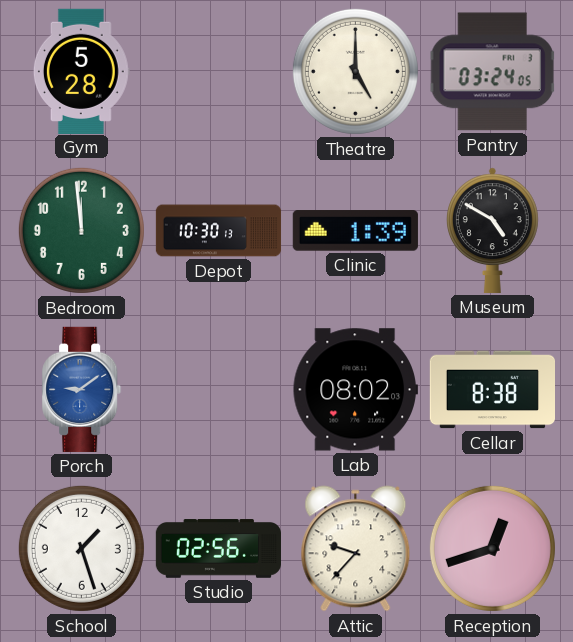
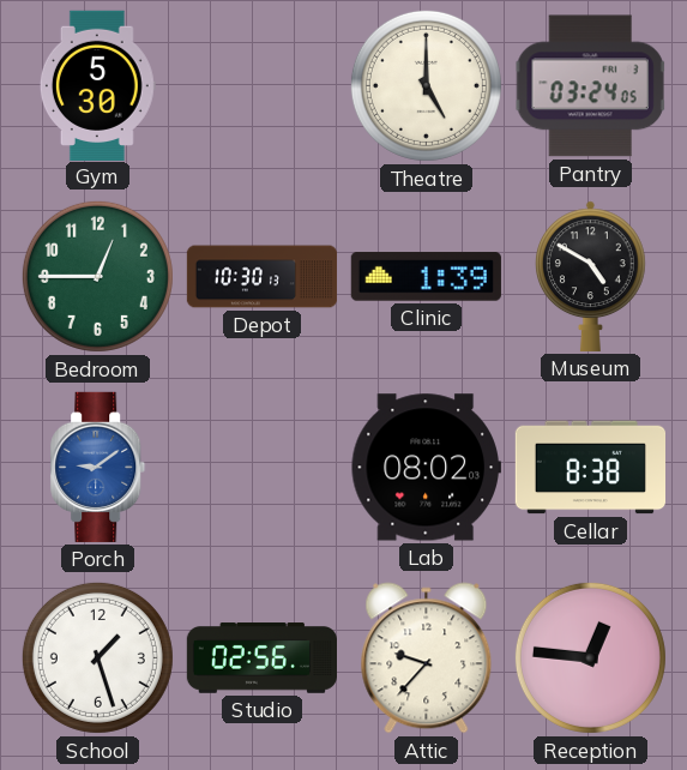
Gym: 5:28 -> 5:30 (97, 85)
Bedroom: 11:59 -> 12:45 (97, 276)
Reception: 12:42 -> 12:46 (590, 657)
